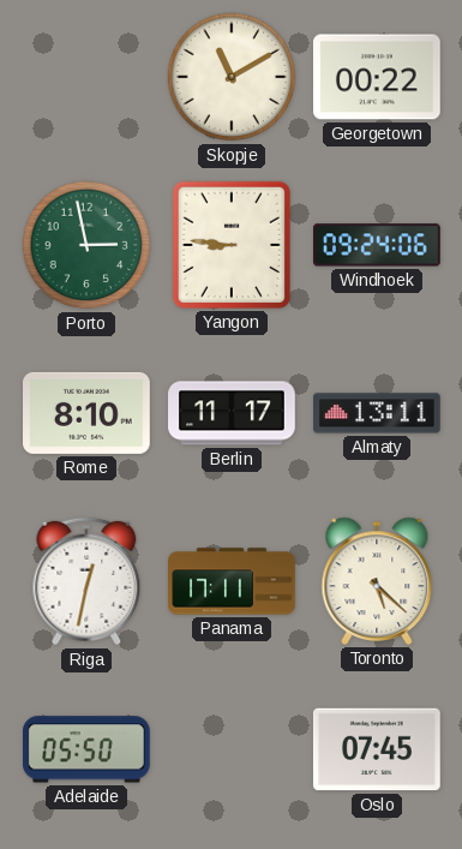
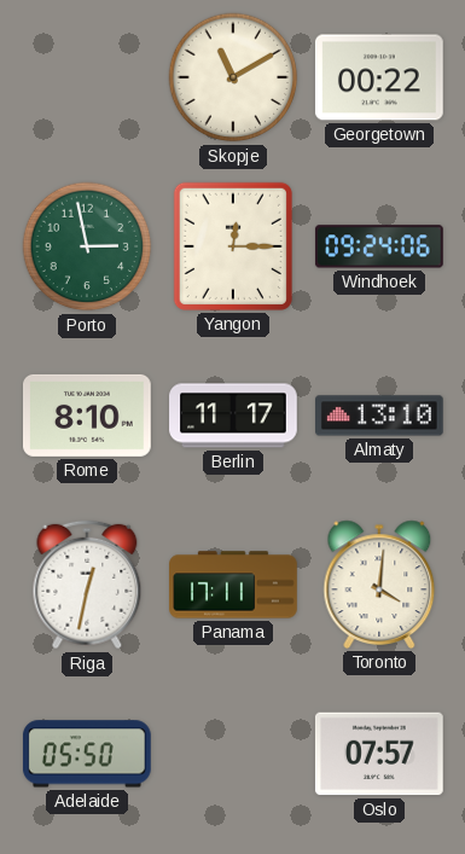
Yangon: 8:46 -> 12:15 (233, 246)
Almaty: 13:11 -> 13:10 (380, 416)
Toronto: 5:22 -> 4:01 (379, 585)
Oslo: 07:45 -> 07:57 (379, 754)
